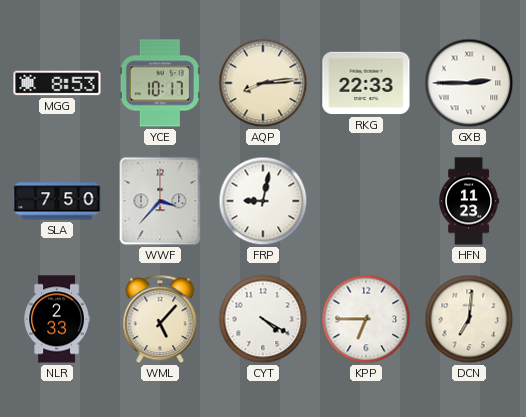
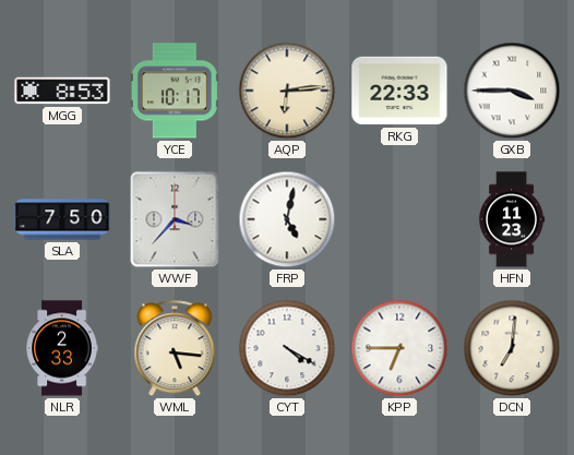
AQP: 8:14 -> 6:14 (287, 91)
GXB: 2:45 -> 3:45 (512, 91)
FRP: 9:02 -> 5:02 (287, 219)
WML: 5:07 -> 5:16 (175, 349)
